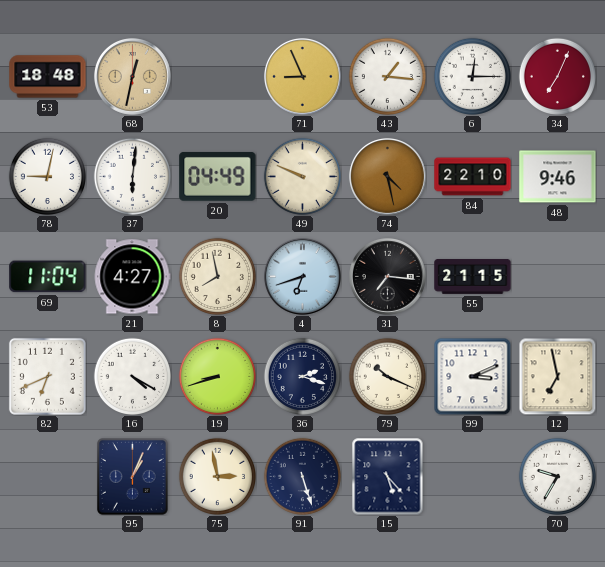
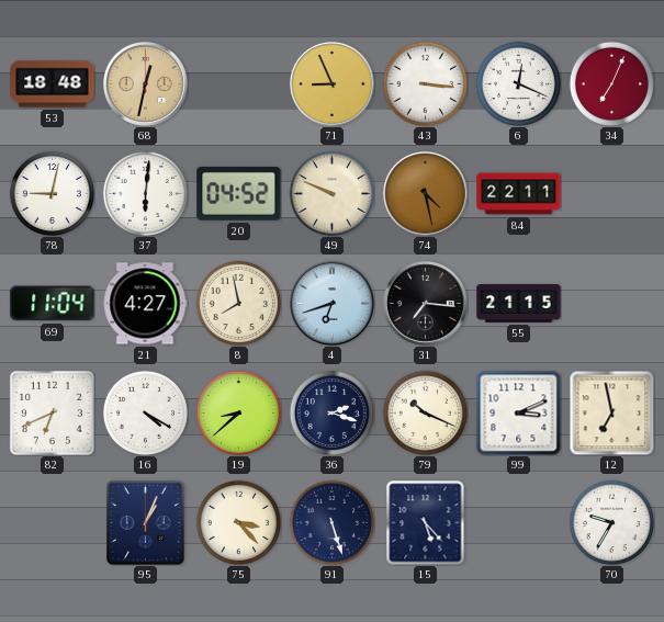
43: 1:16 -> 3:16 (425, 83)
6: 12:15 -> 12:19 (518, 83)
20: 04:49 -> 04:52 (239, 194)
84: 22:10 -> 22:11 (519, 194)
48: 9:46 -> none (558, 177)
19: 8:42 -> 8:38 (238, 412)
75: 2:58 -> 3:23 (238, 522)
